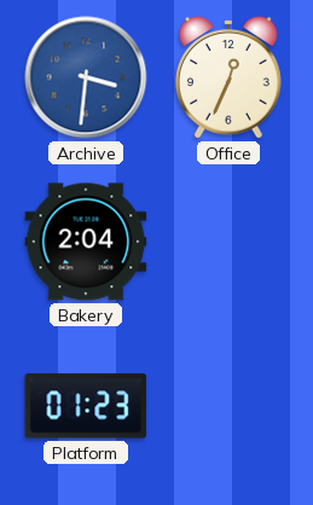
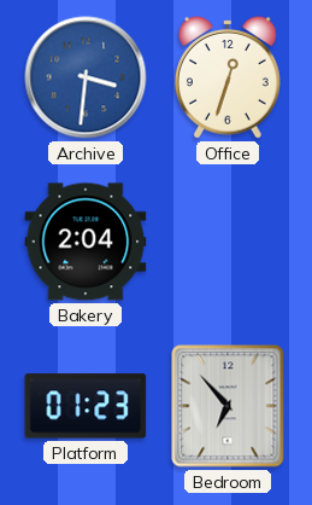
Office: 12:34 -> 12:33 (229, 79)
Bedroom: none -> 6:53 (228, 406)
